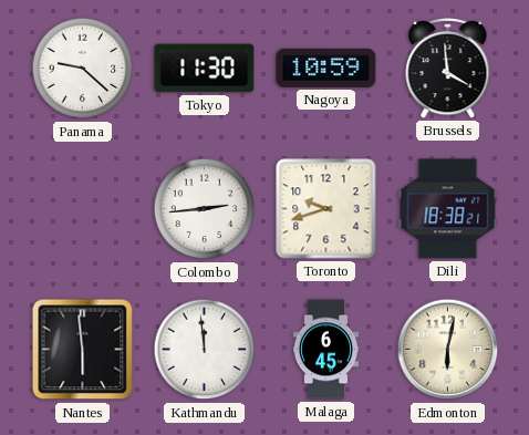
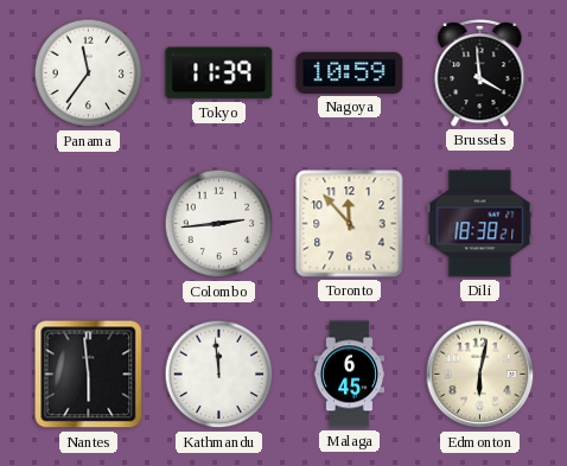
Panama: 9:22 -> 11:36 (89, 74)
Tokyo: 11:30 -> 11:39 (219, 74)
Toronto: 9:42 -> 11:53 (350, 224)
